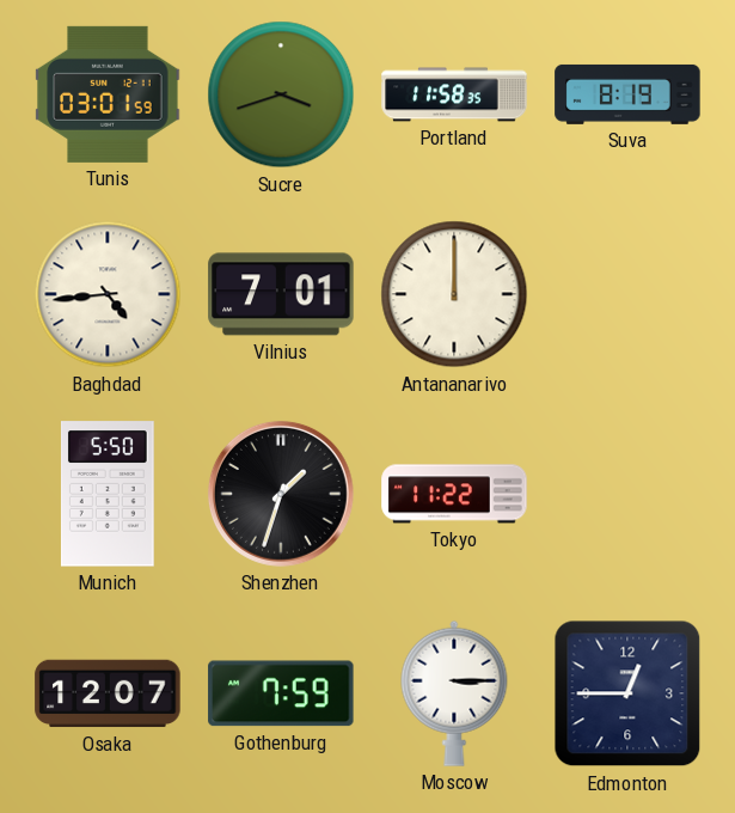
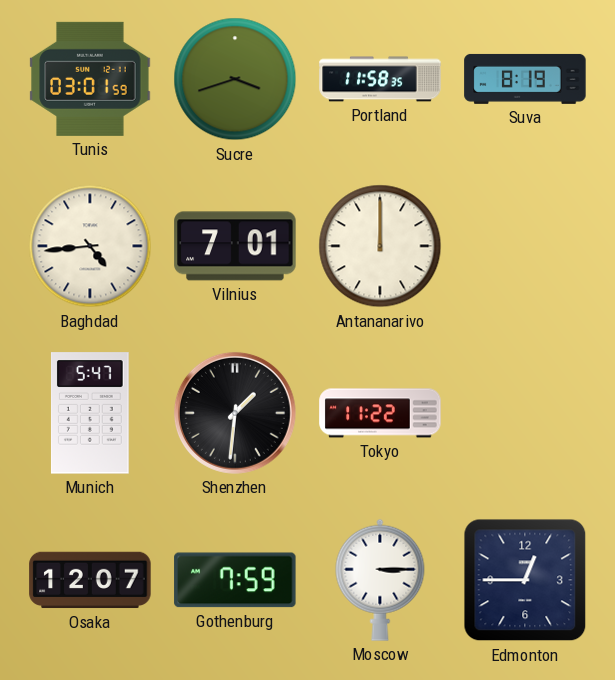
Munich: 5:50 -> 5:47 (90, 413)
Shenzhen: 1:33 -> 1:31 (235, 413)
